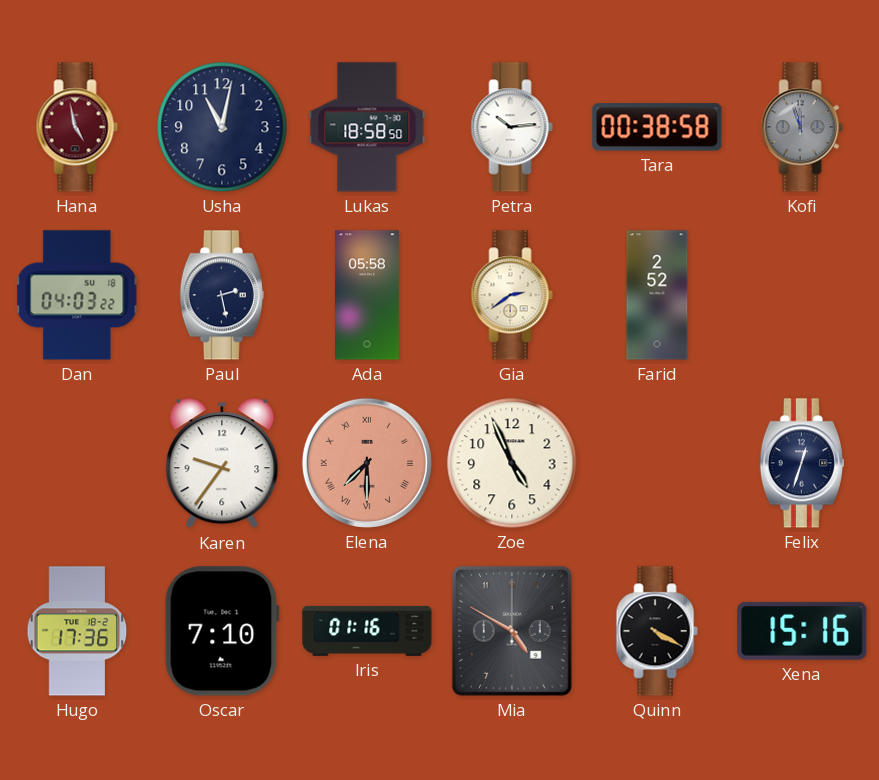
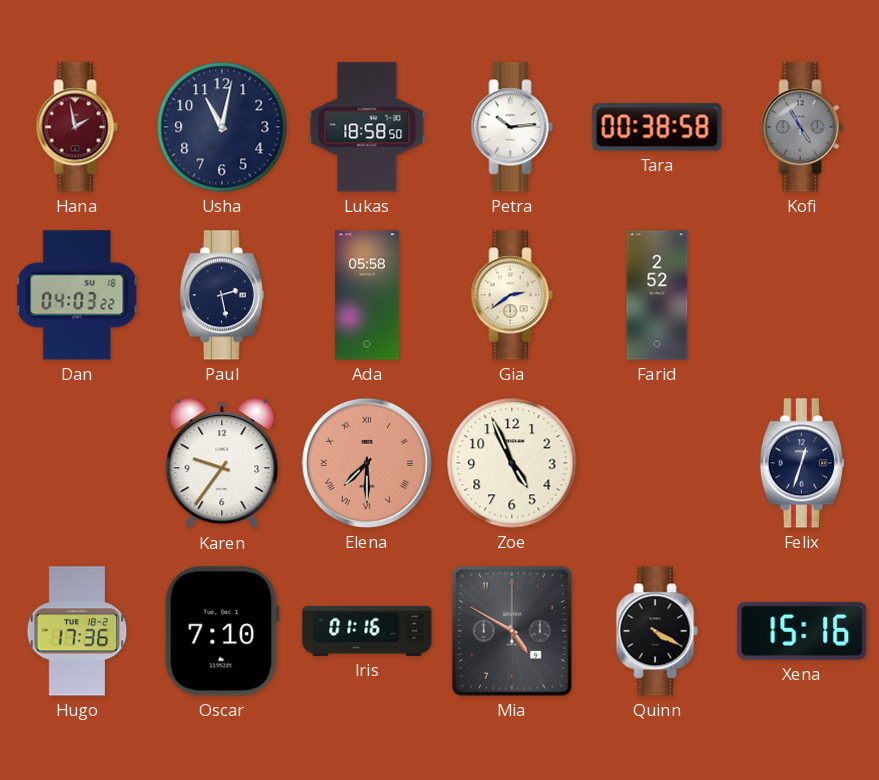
Hana: 4:58 -> 1:58 (77, 127)
Kofi: 11:57 -> 4:55 (802, 127)
